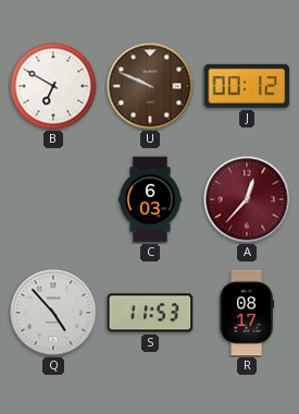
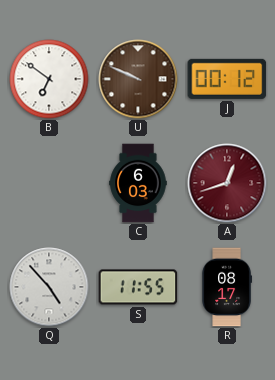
B: 6:50 -> 6:51 (49, 79)
A: 12:37 -> 12:42 (227, 183)
S: 11:53 -> 11:55 (138, 287)
